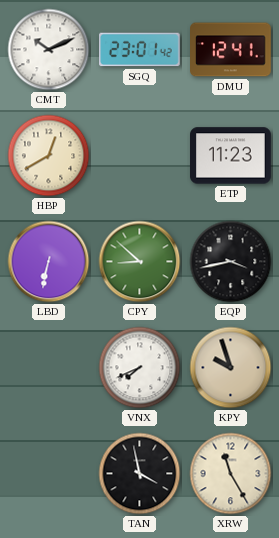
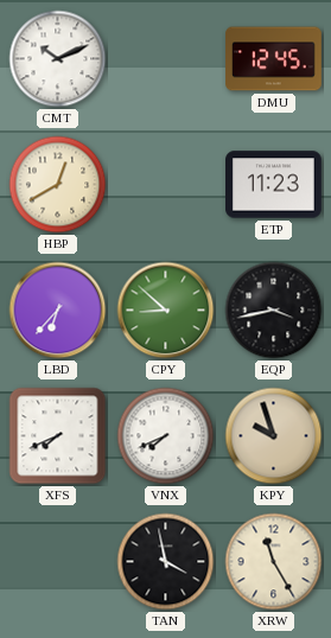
SGQ: 23:01 -> none (140, 50)
DMU: 12:41 -> 12:45 (274, 59)
LBD: 6:32 -> 6:37 (58, 311)
XFS: none -> 7:41 (58, 436)
